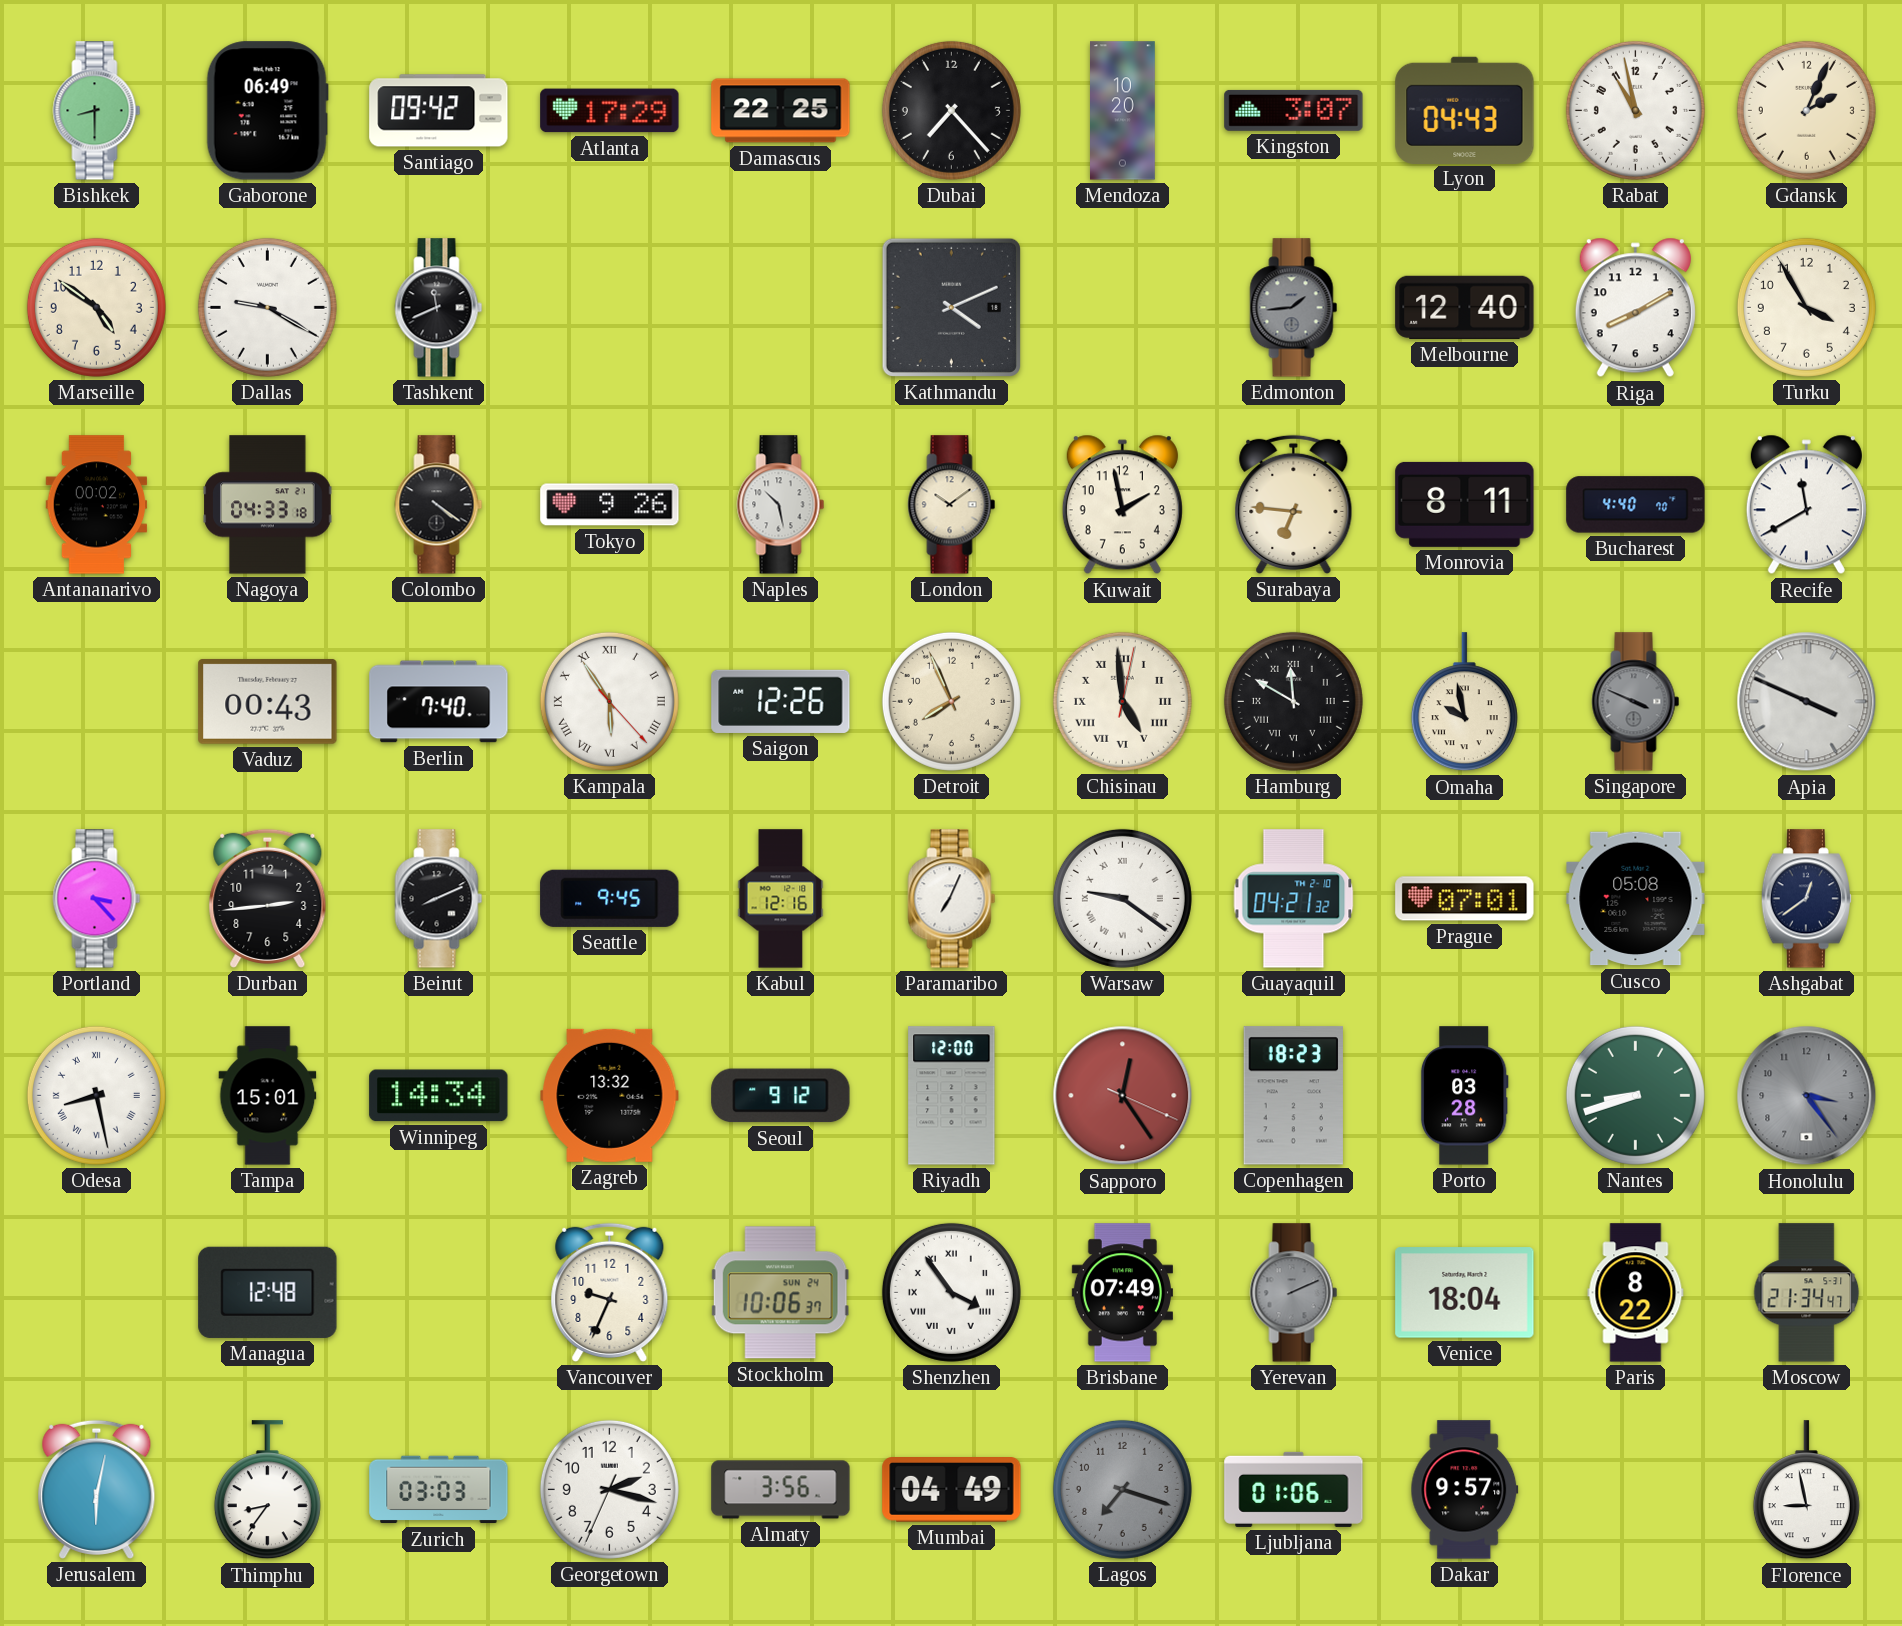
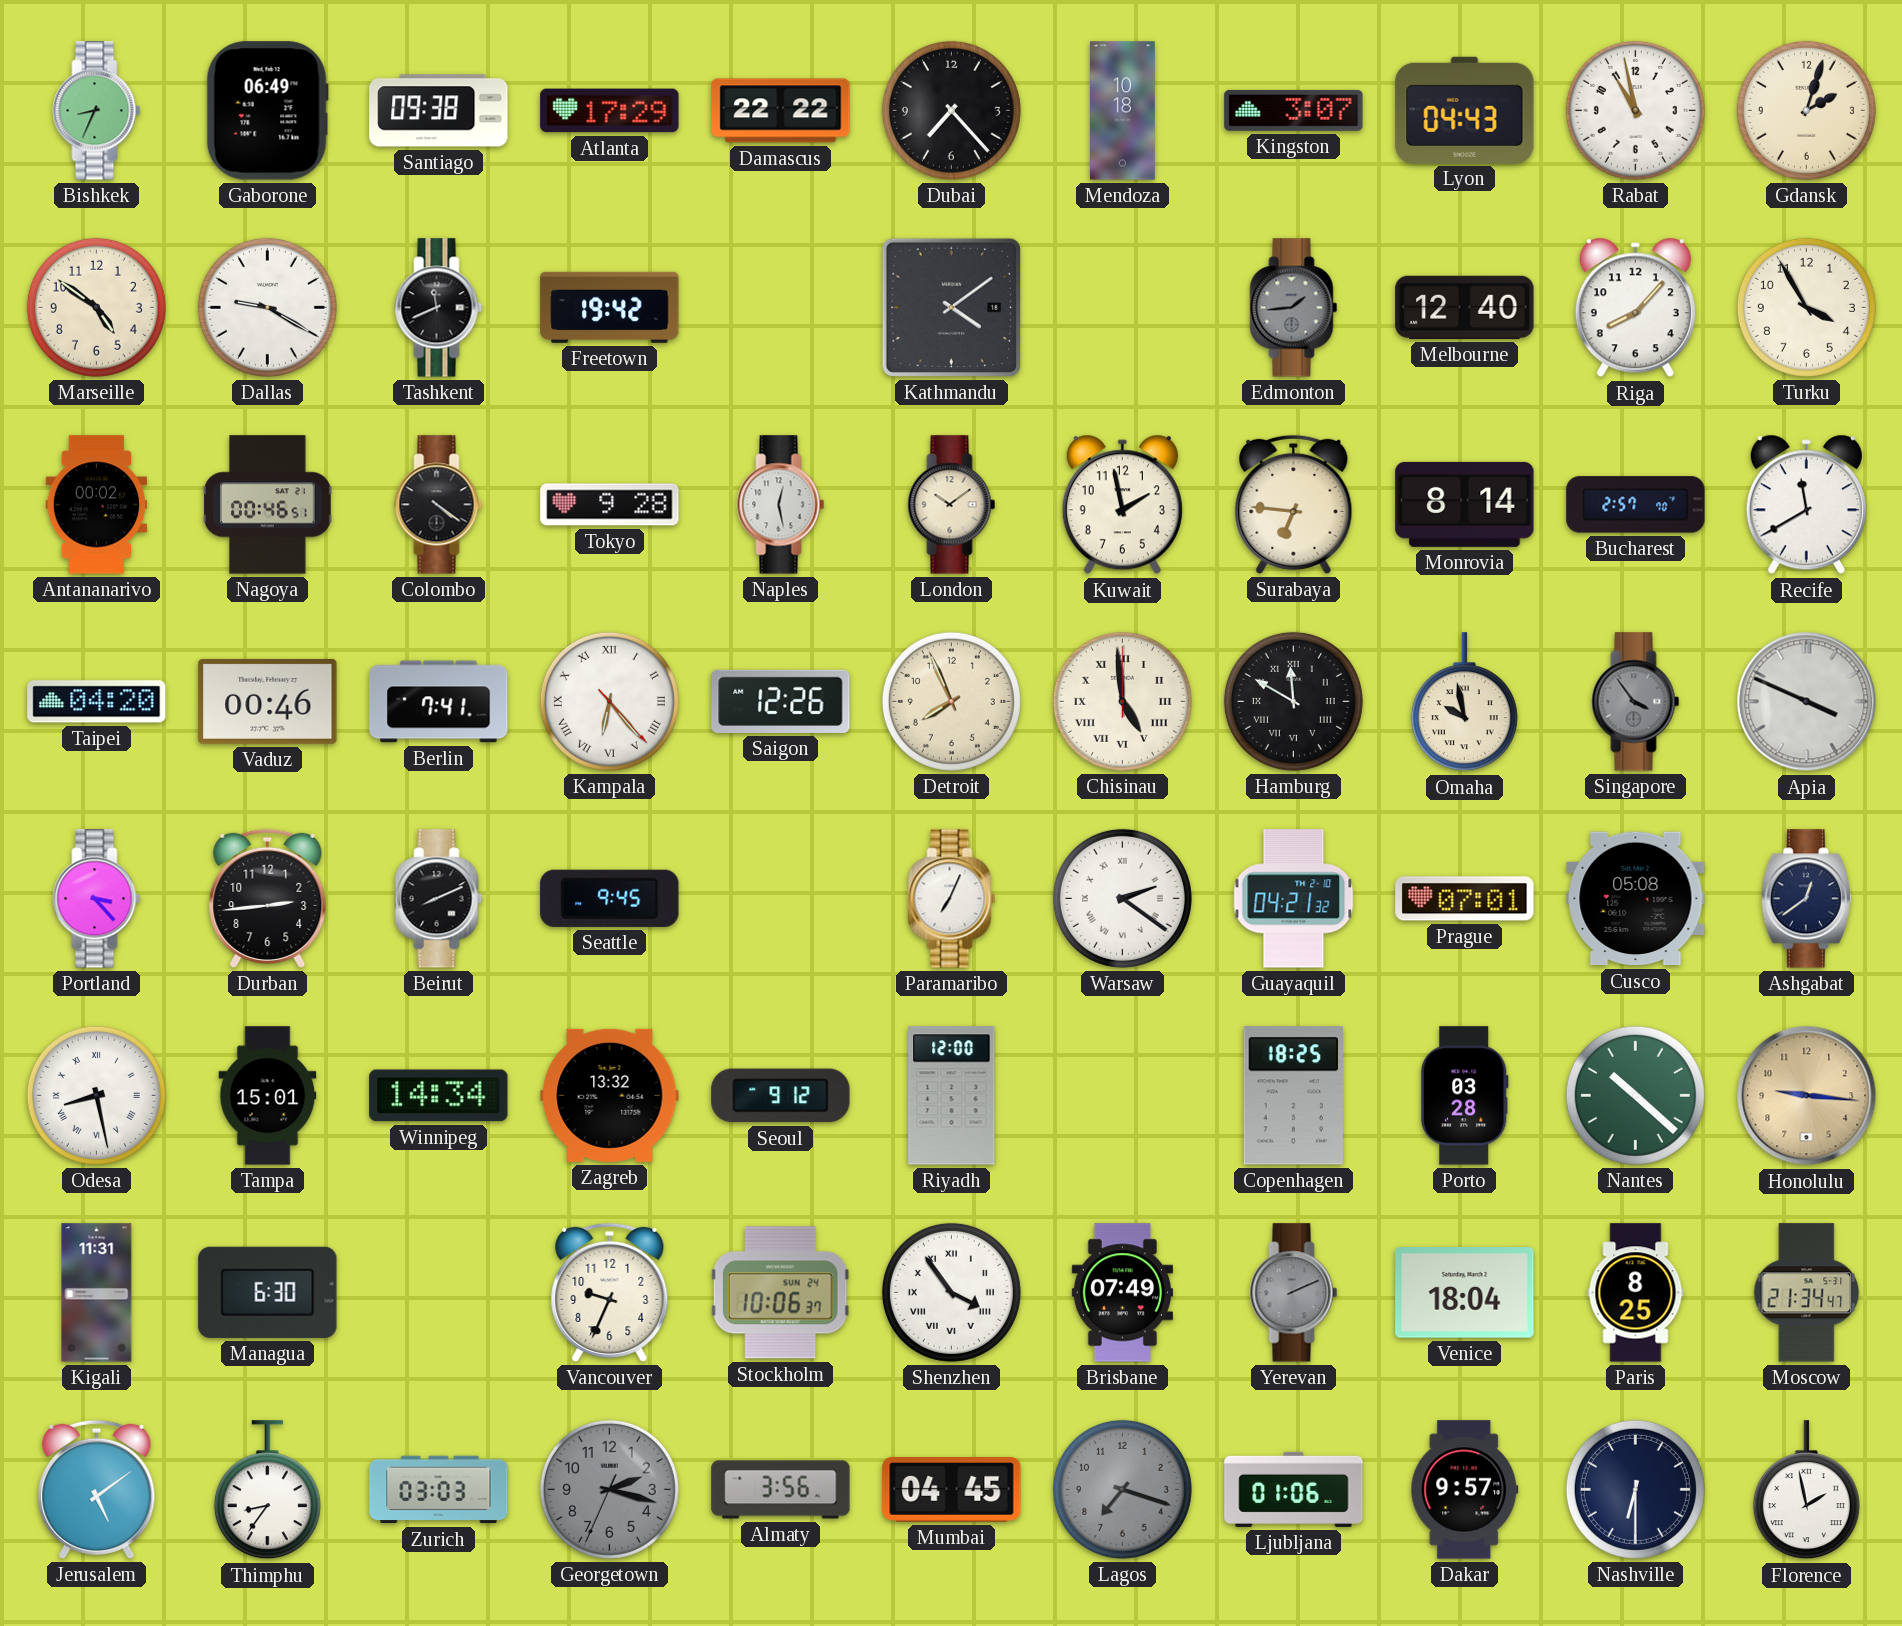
Bishkek: 8:30 -> 8:34 (97, 111)
Santiago: 09:42 -> 09:38 (439, 111)
Damascus: 22:25 -> 22:22 (781, 111)
Mendoza: 10:20 -> 10:18 (1123, 111)
Gdansk: 2:04 -> 2:03 (1806, 110)
Freetown: none -> 19:42 (610, 307)
Kathmandu: 4:11 -> 4:09 (951, 307)
Riga: 8:10 -> 8:07 (1635, 308)
Nagoya: 04:33 -> 00:46 (268, 505)
Tokyo: 9:26 -> 9:28 (610, 505)
Naples: 10:28 -> 12:28 (781, 505)
Monrovia: 8:11 -> 8:14 (1465, 504)
Bucharest: 4:40 -> 2:57 (1636, 505)
Taipei: none -> 04:20 (97, 702)
Vaduz: 00:43 -> 00:46 (268, 701)
Berlin: 7:40 -> 7:41 (439, 702)
Kampala: 5:54 -> 6:23 (609, 701)
Chisinau: 4:59:02 -> 4:59:00 (1122, 701)
Singapore: 3:49 -> 3:54 (1636, 702)
Kabul: 12:16 -> none (781, 899)
Warsaw: 9:21 -> 2:21 (1122, 898)
Sapporo: 12:24 -> none (1123, 1096)
Copenhagen: 18:23 -> 18:25 (1293, 1096)
Nantes: 8:42 -> 10:22 (1635, 1095)
Honolulu: 3:24 -> 9:16 (1807, 1096)
Honolulu dial: grey -> champagne (1807, 1096)
Kigali: none -> 11:31 (97, 1293)
Managua: 12:48 -> 6:30 (268, 1292)
Paris: 8:22 -> 8:25 (1636, 1293)
Jerusalem: 6:02 -> 5:09 (97, 1489)
Georgetown dial: white -> grey (609, 1489)
Mumbai: 04:49 -> 04:45 (952, 1490)
Nashville: none -> 6:30 (1635, 1489)
Florence: 8:58 -> 1:58 (1806, 1490)
